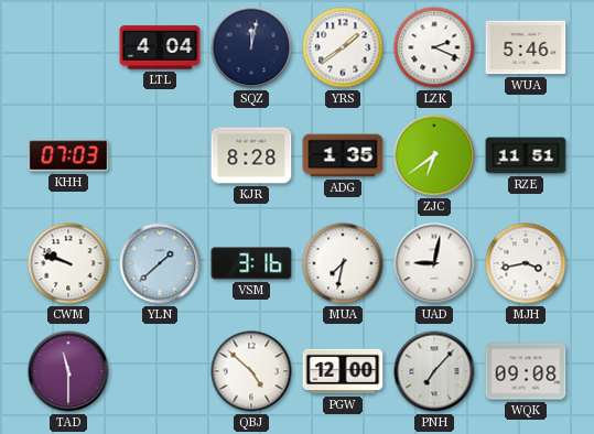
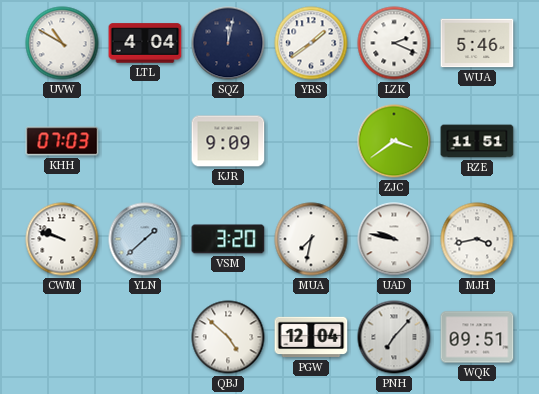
UVW: none -> 10:50 (62, 43)
KJR: 8:28 -> 9:09 (228, 141)
ADG: 1:35 -> none (343, 155)
ZJC: 6:39 -> 3:39 (394, 141)
VSM: 3:16 -> 3:20 (228, 239)
UAD: 9:02 -> 9:47 (394, 239)
TAD: 11:30 -> none (68, 371)
PGW: 12:00 -> 12:04 (311, 337)
WQK: 09:08 -> 09:51 (477, 337)
